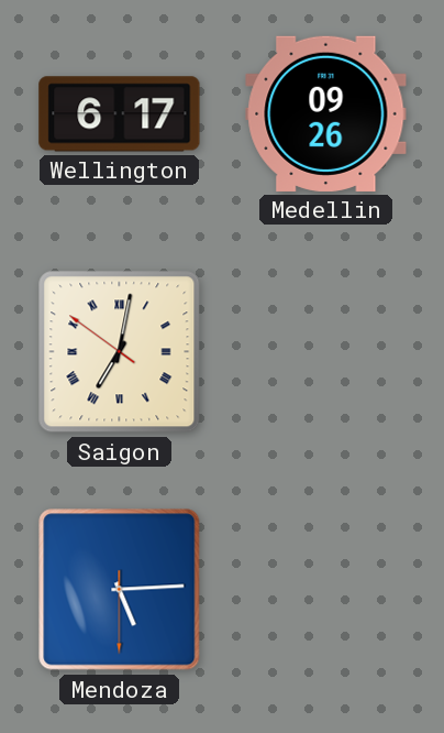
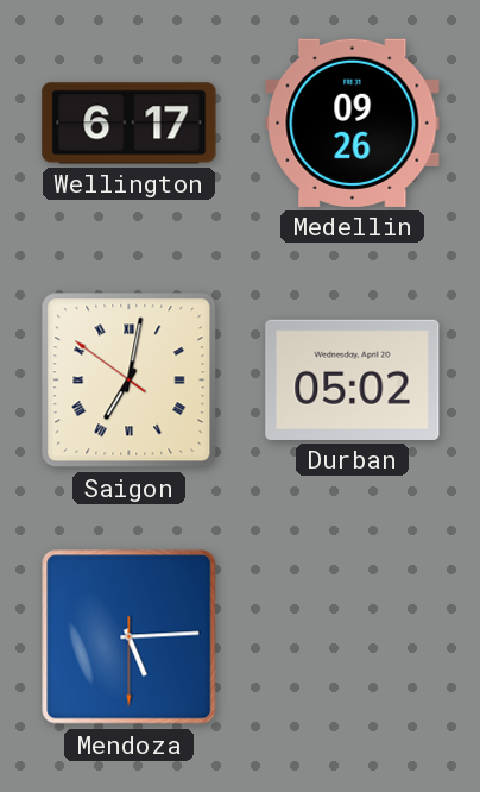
Durban: none -> 05:02 (353, 379)
